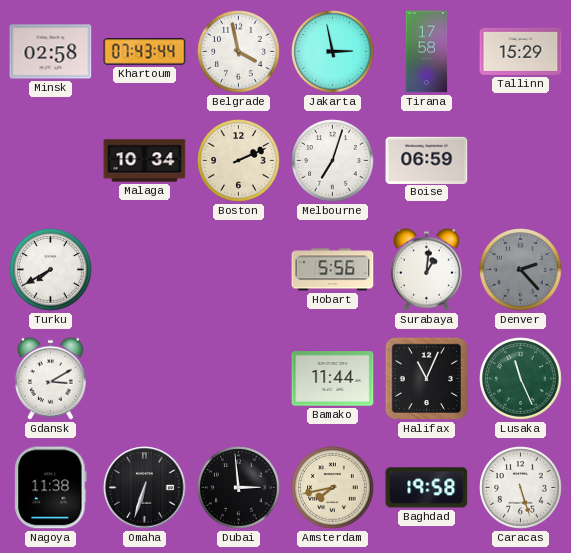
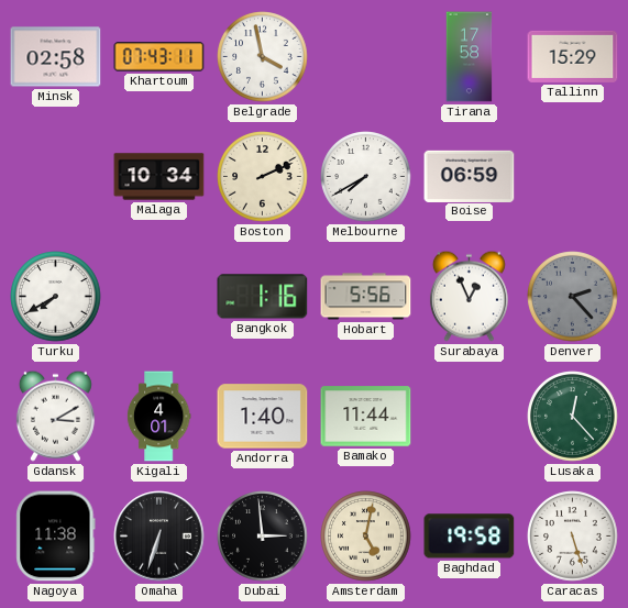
Khartoum: 07:43:44 -> 07:43:11 (159, 57)
Jakarta: 2:58 -> none (333, 52)
Melbourne: 7:03 -> 7:40 (366, 177)
Bangkok: none -> 1:16 (263, 297)
Surabaya: 1:01 -> 12:56 (469, 296)
Kigali: none -> 4:01 (158, 417)
Andorra: none -> 1:40 (263, 417)
Halifax: 11:04 -> none (426, 378)
Lusaka: 11:26 -> 12:23 (573, 417)
Amsterdam: 7:43 -> 5:02 (366, 537)
